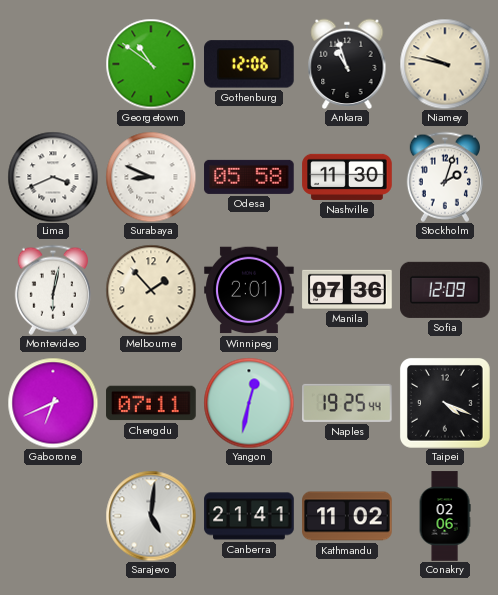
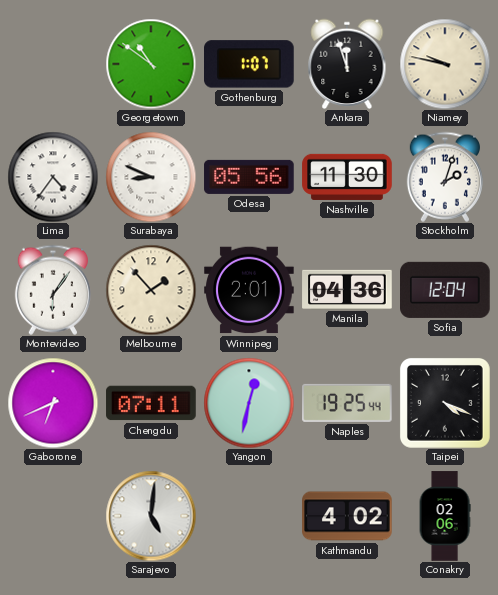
Gothenburg: 12:06 -> 1:07 (250, 64)
Ankara: 10:57 -> 11:57 (347, 64)
Lima: 3:41 -> 4:36 (53, 177)
Odesa: 05:58 -> 05:56 (249, 177)
Montevideo: 6:02 -> 6:06 (53, 290)
Manila: 07:36 -> 04:36 (347, 289)
Sofia: 12:09 -> 12:04 (445, 290)
Canberra: 21:41 -> none (249, 516)
Kathmandu: 11:02 -> 4:02 (347, 516)
